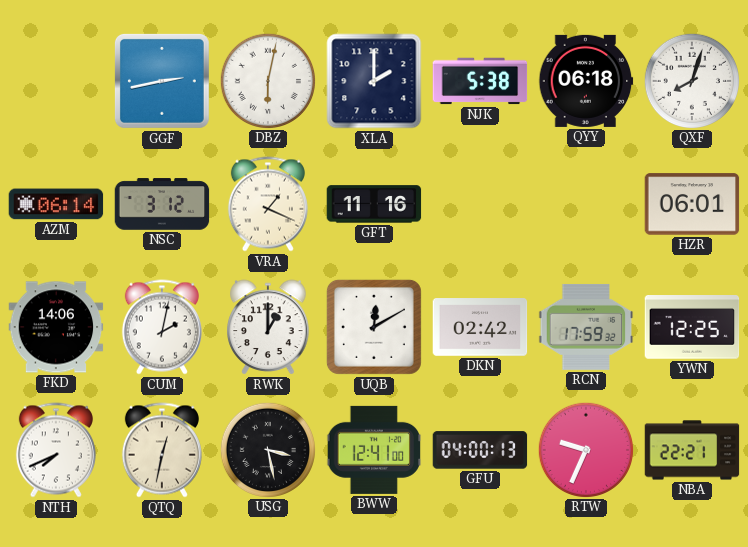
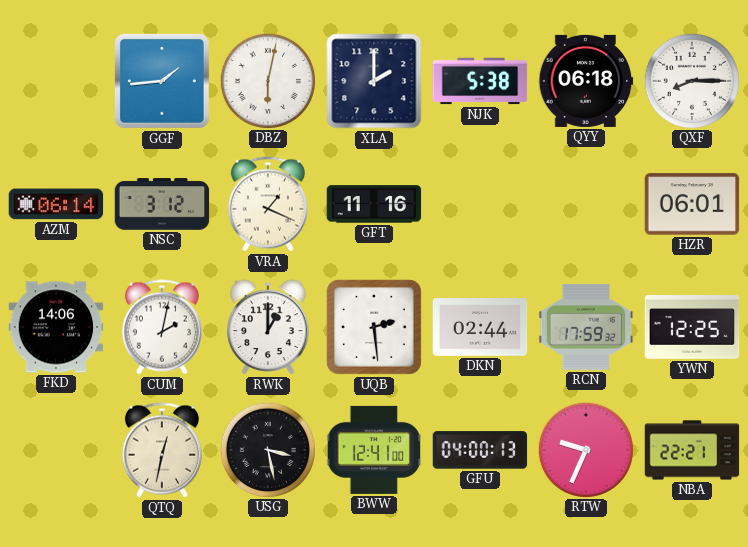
GGF: 2:43 -> 1:44 (162, 81)
QXF: 8:03 -> 8:15 (691, 80)
UQB: 12:10 -> 2:29 (374, 327)
DKN: 02:42 -> 02:44 (480, 327)
NTH: 7:41 -> none (56, 450)
